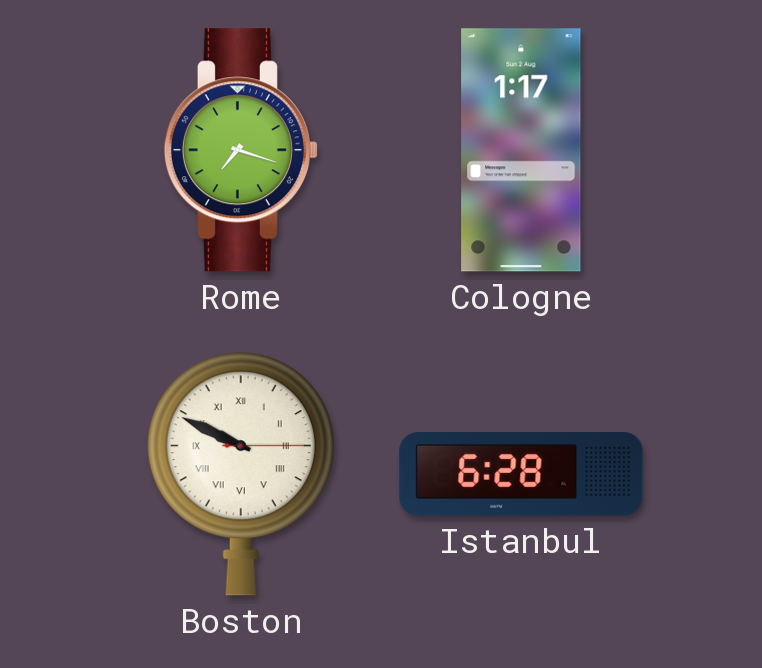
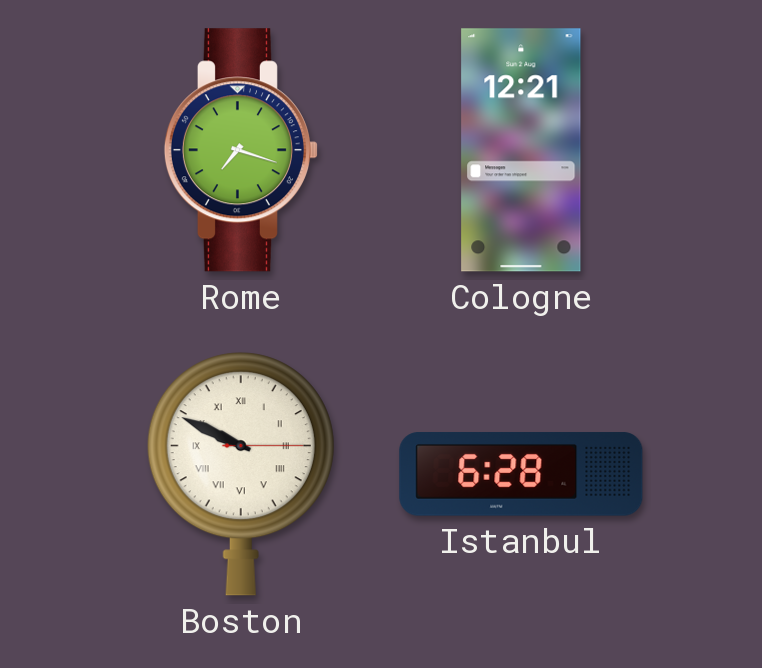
Cologne: 1:17 -> 12:21 (521, 150)
